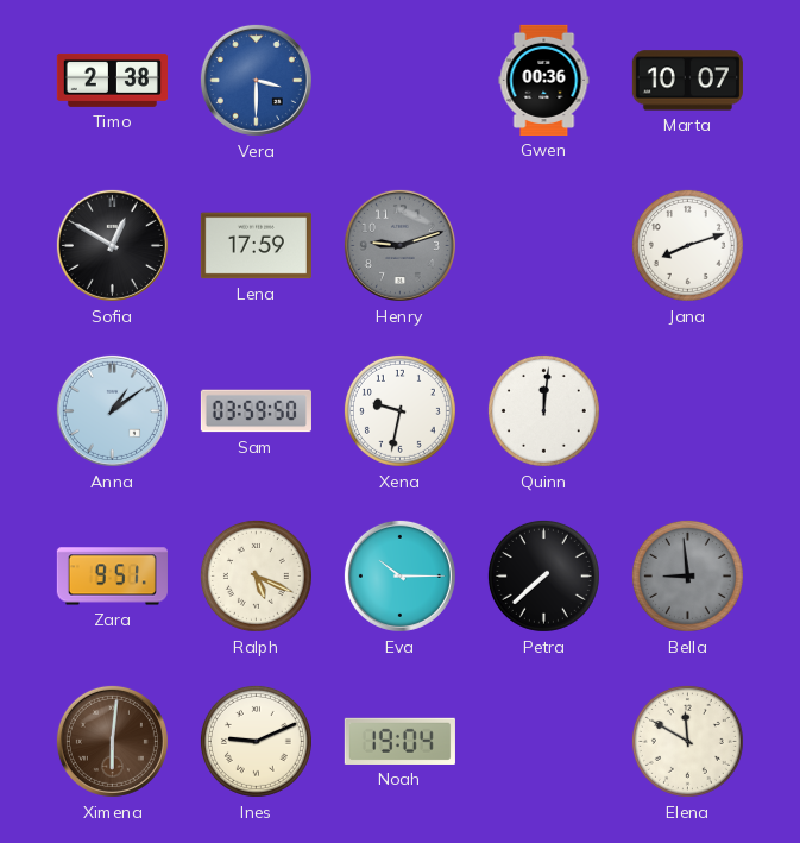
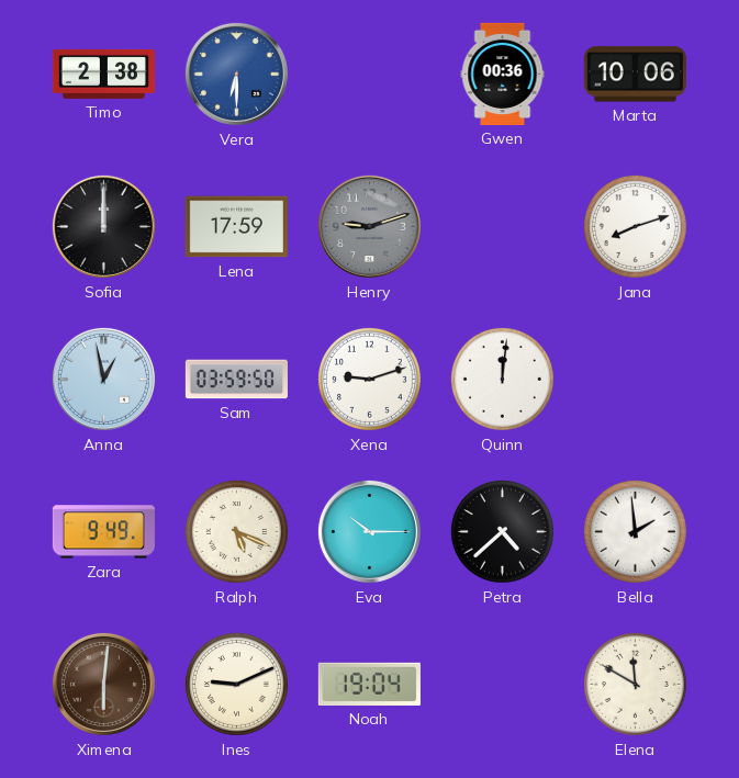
Vera: 3:30 -> 6:30 (236, 74)
Marta: 10:07 -> 10:06 (635, 75)
Sofia: 12:50 -> 12:00 (103, 226)
Anna: 1:09 -> 12:58 (103, 379)
Xena: 9:32 -> 9:12 (369, 379)
Zara: 9:51 -> 9:49 (103, 532)
Petra: 7:38 -> 4:38 (502, 531)
Bella: 8:59 -> 1:59 (635, 531)
Bella dial: grey -> white (635, 531)
